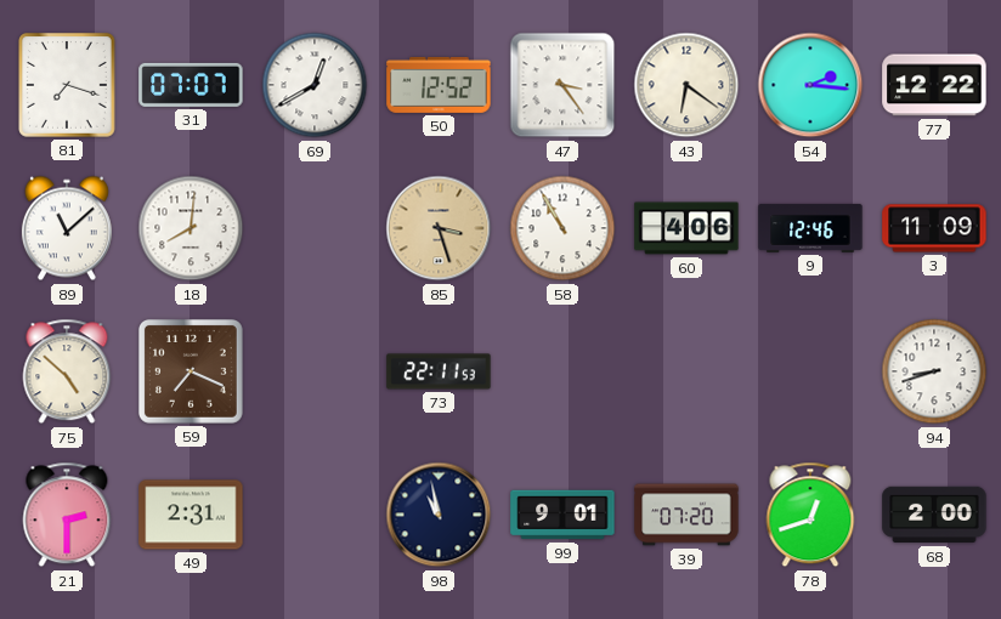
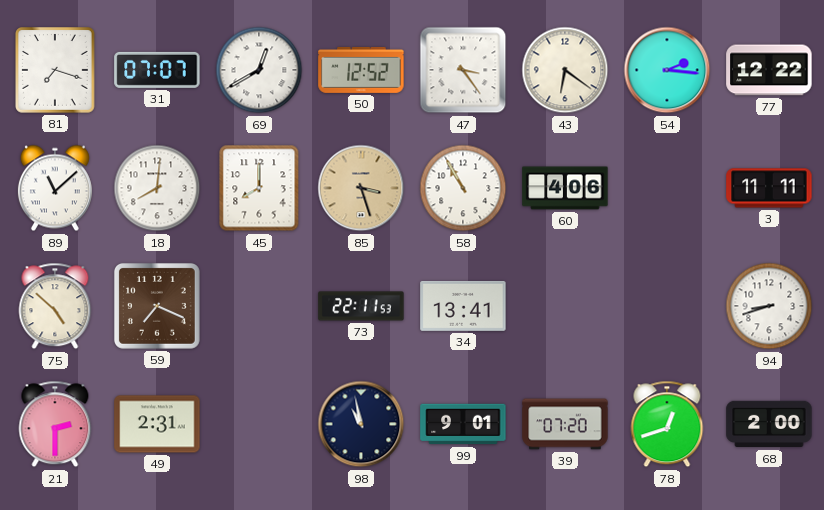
45: none -> 8:00 (259, 188)
9: 12:46 -> none (810, 228)
3: 11:09 -> 11:11 (769, 188)
34: none -> 13:41 (463, 306)
